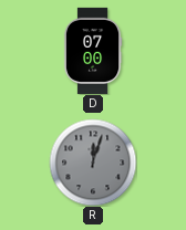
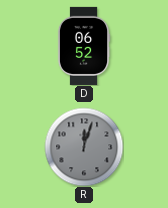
D: 07:00 -> 06:52 (84, 46)
